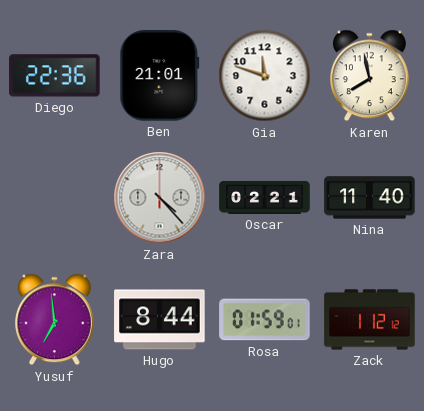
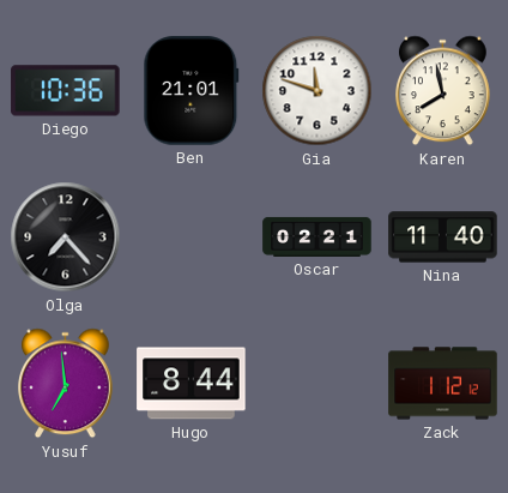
Diego: 22:36 -> 10:36 (66, 91)
Olga: none -> 7:23 (66, 238)
Zara: 4:23 -> none (160, 198)
Rosa: 01:59 -> none (265, 320)
